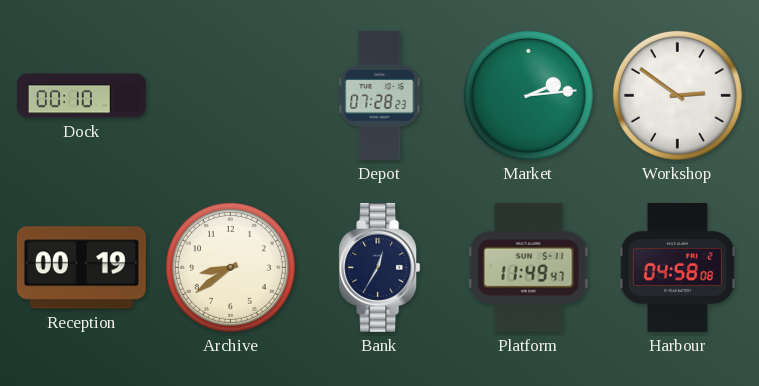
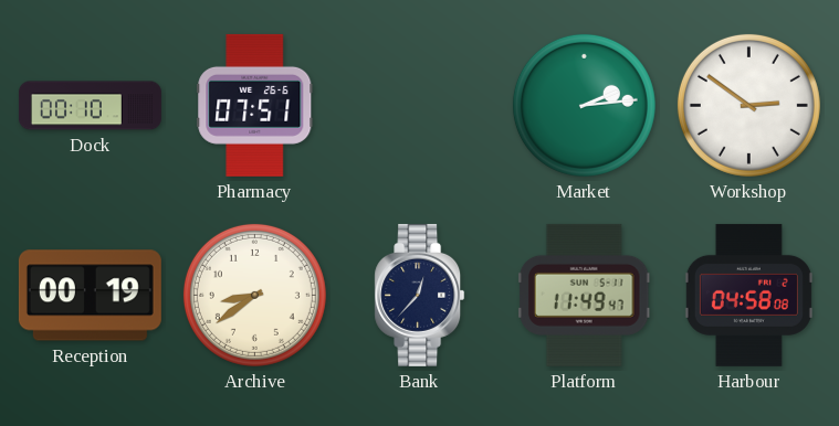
Pharmacy: none -> 07:51 (255, 105)
Depot: 07:28 -> none (380, 95)
Bank: 12:35 -> 12:37 (420, 295)
